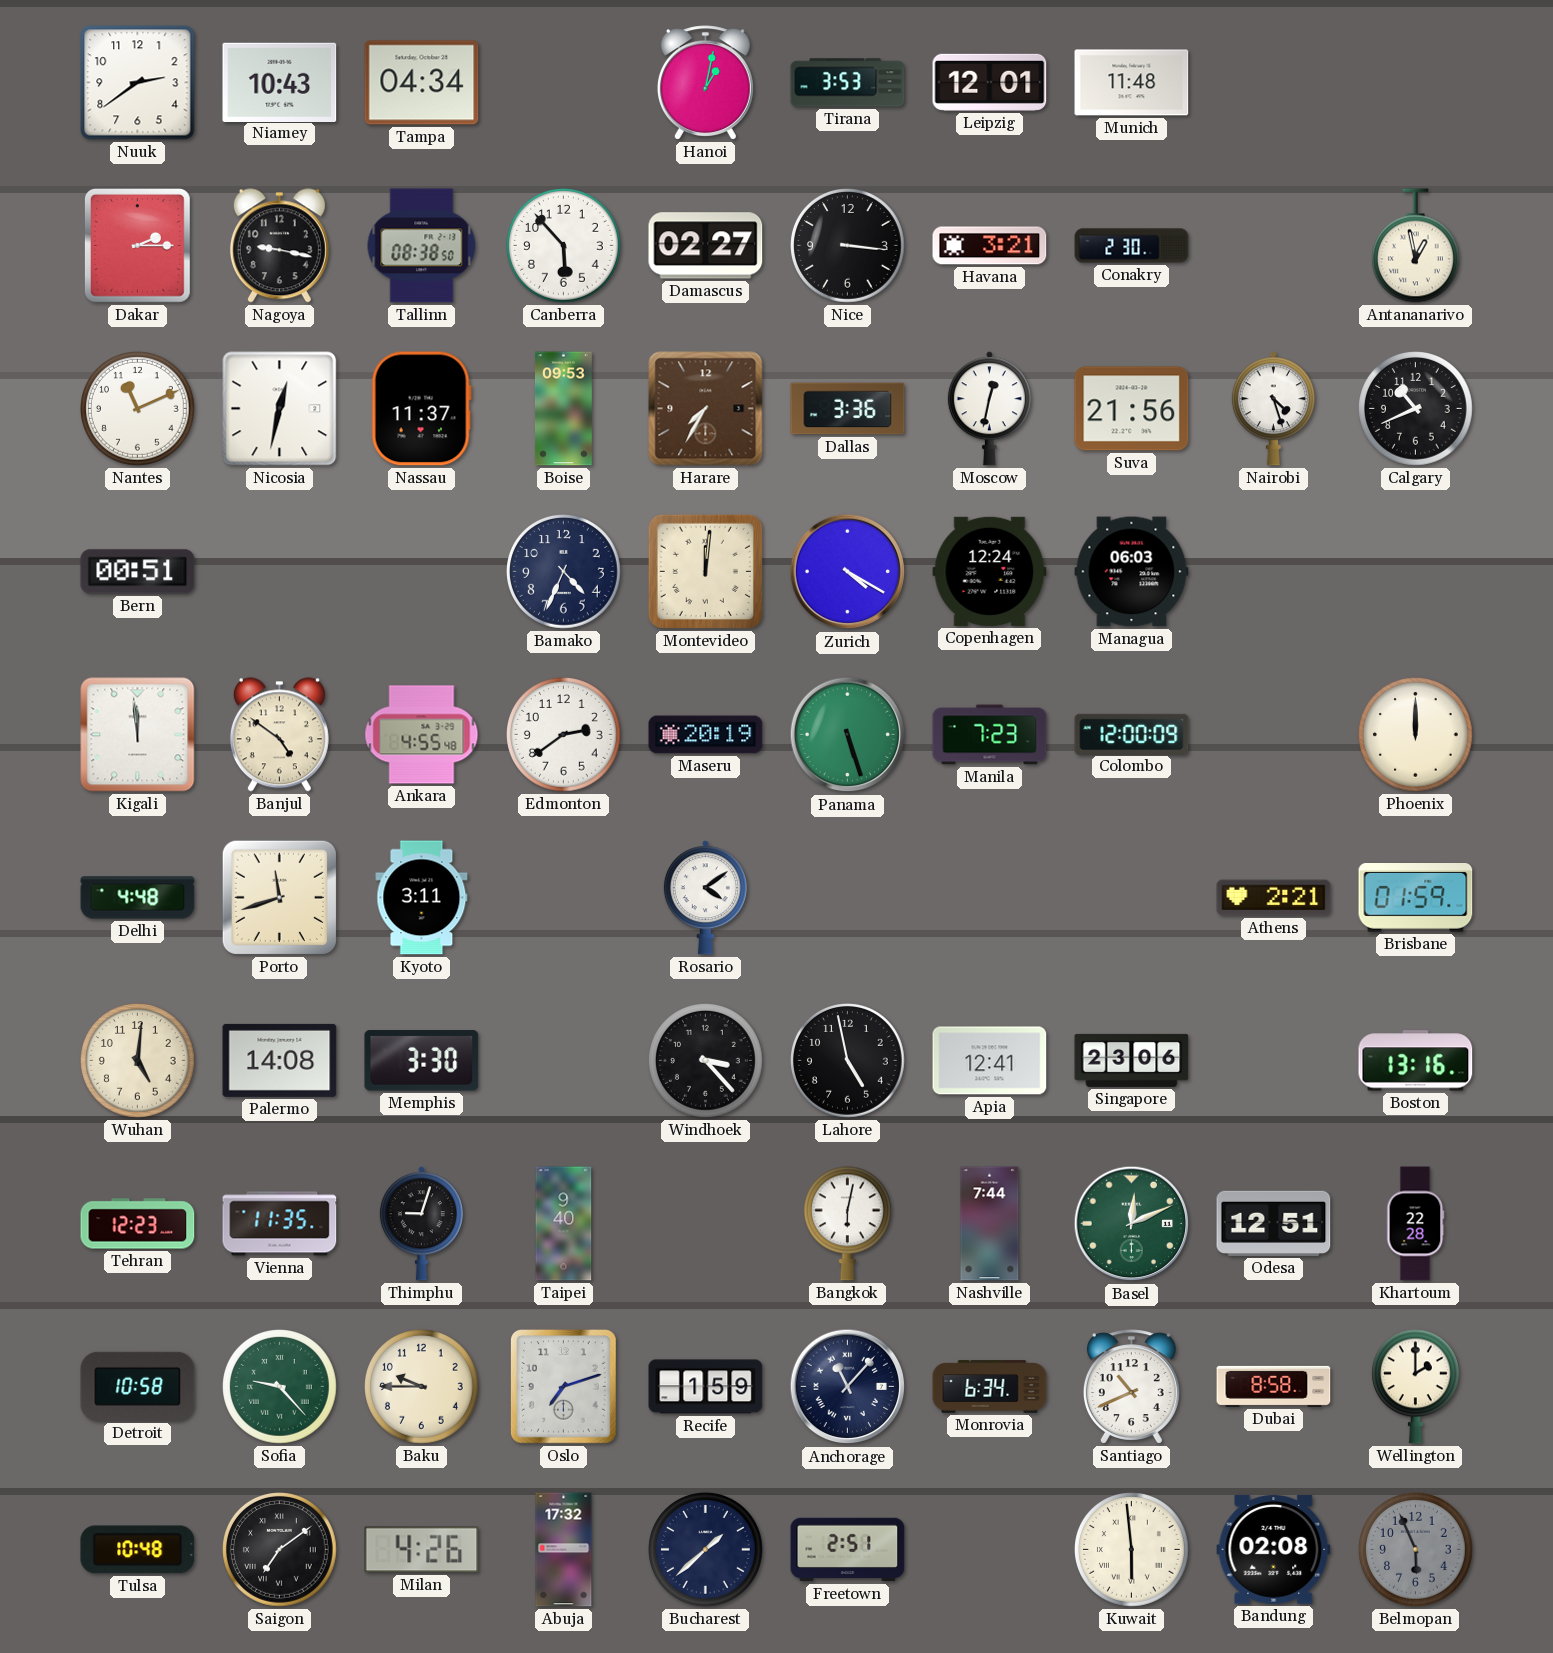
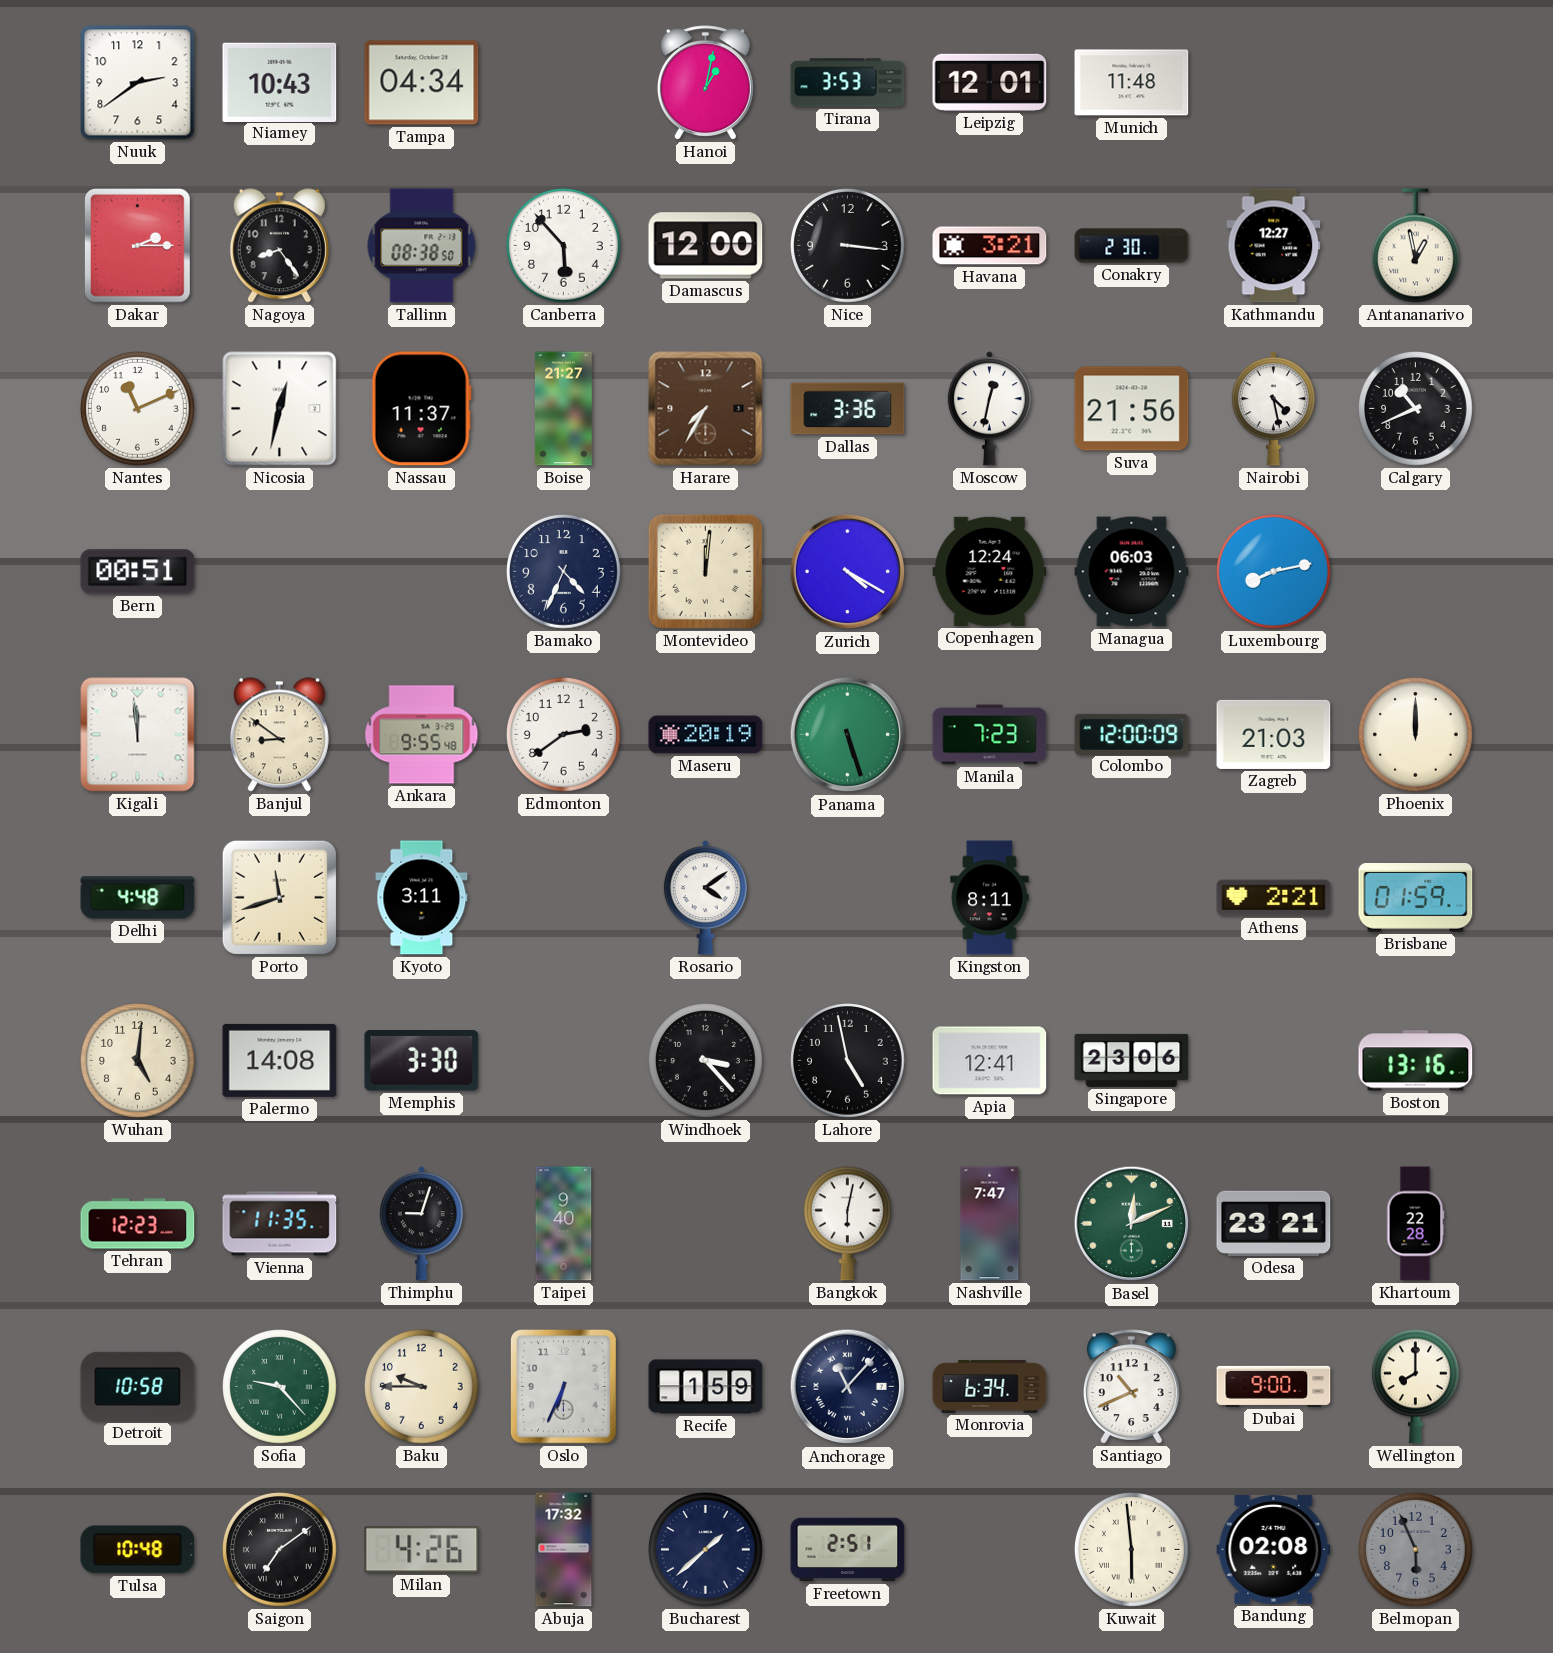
Nagoya: 9:17 -> 8:24 (279, 246)
Damascus: 02:27 -> 12:00 (706, 246)
Kathmandu: none -> 12:27 (1274, 246)
Boise: 09:53 -> 21:27 (564, 409)
Nairobi: 4:27 -> 4:28 (1273, 409)
Luxembourg: none -> 8:13 (1274, 572)
Banjul: 4:51 -> 8:51 (279, 735)
Ankara: 4:55 -> 9:55 (422, 735)
Zagreb: none -> 21:03 (1274, 734)
Kingston: none -> 8:11 (990, 898)
Nashville: 7:44 -> 7:47 (990, 1224)
Odesa: 12:51 -> 23:21 (1274, 1223)
Oslo: 7:12 -> 6:34 (564, 1387)
Dubai: 8:58 -> 9:00 (1274, 1386)
Wellington: 2:00 -> 8:00 (1415, 1387)
